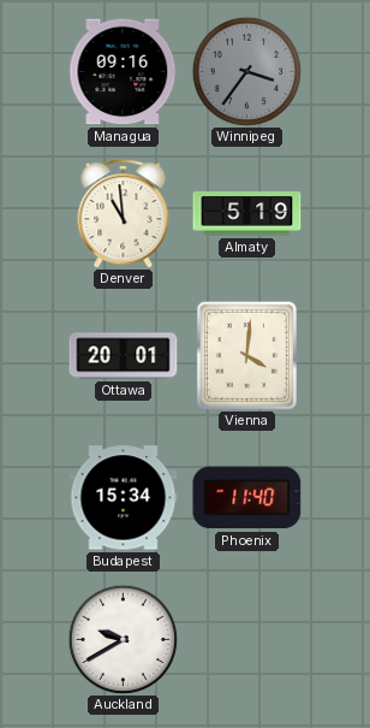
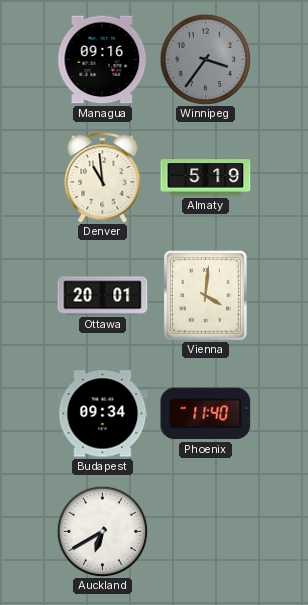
Budapest: 15:34 -> 09:34 (103, 414)
Auckland: 9:40 -> 6:40 (102, 531)
